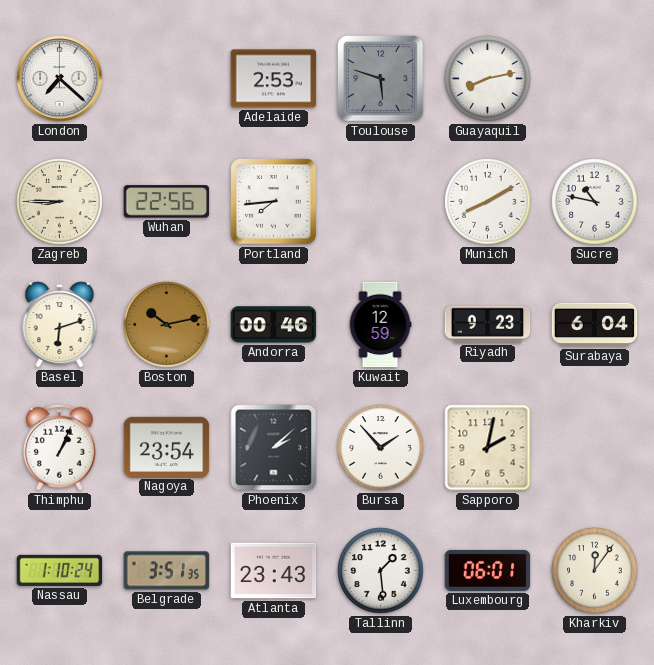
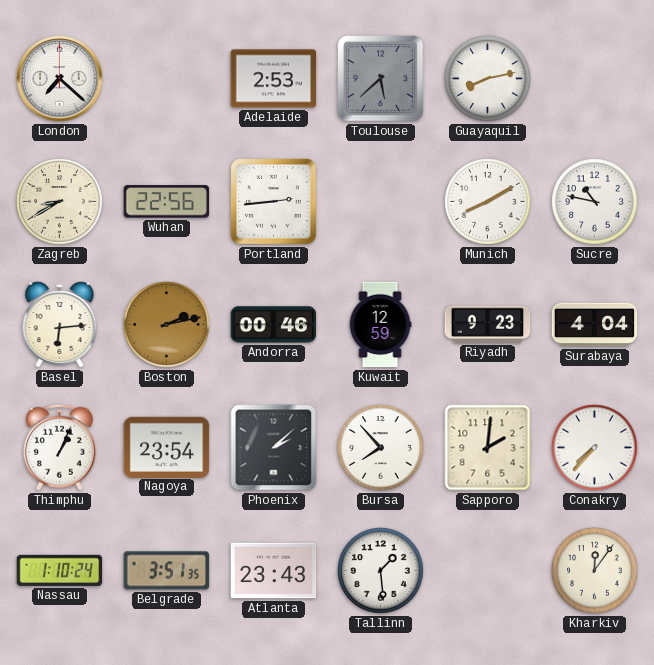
Toulouse: 5:48 -> 5:38 (381, 79)
Zagreb: 8:45 -> 8:40 (60, 202)
Portland: 7:44 -> 2:44 (274, 202)
Basel: 6:12 -> 6:14 (60, 325)
Boston: 10:13 -> 2:13 (167, 325)
Surabaya: 6:04 -> 4:04 (595, 325)
Bursa: 1:53 -> 7:53 (381, 448)
Sapporo: 2:02 -> 2:01 (488, 448)
Conakry: none -> 7:37 (595, 448)
Luxembourg: 06:01 -> none (488, 570)
